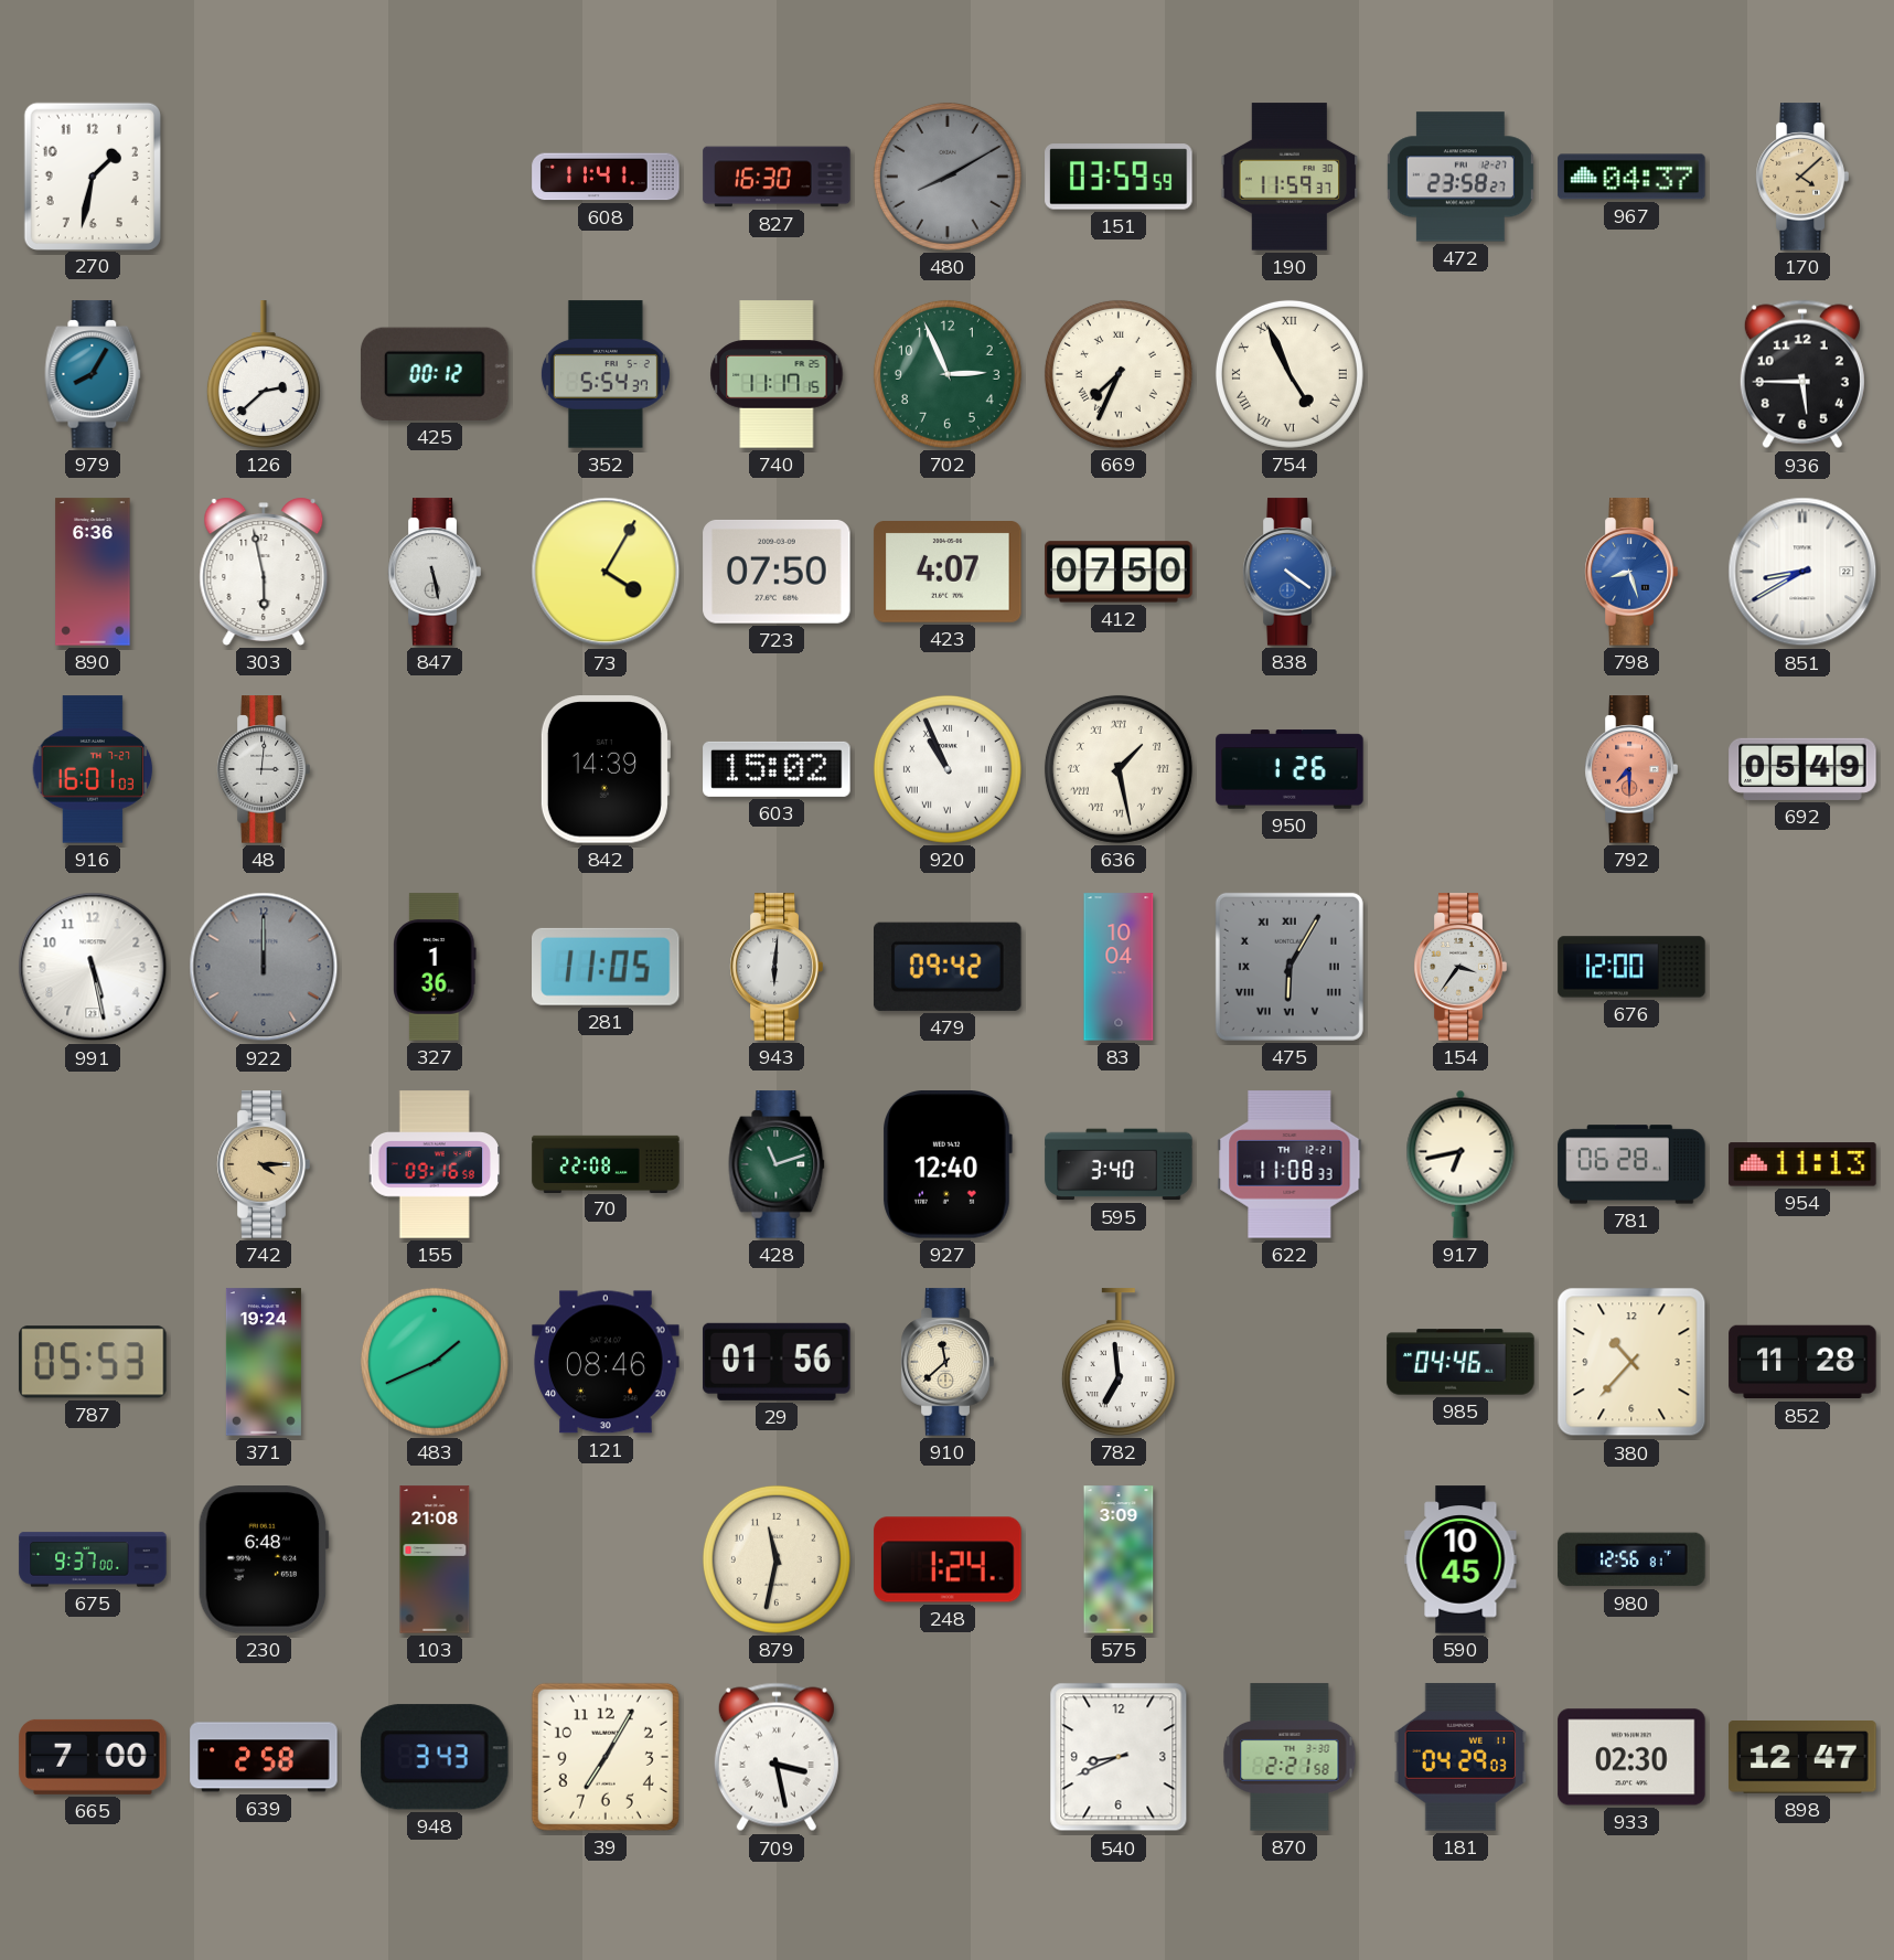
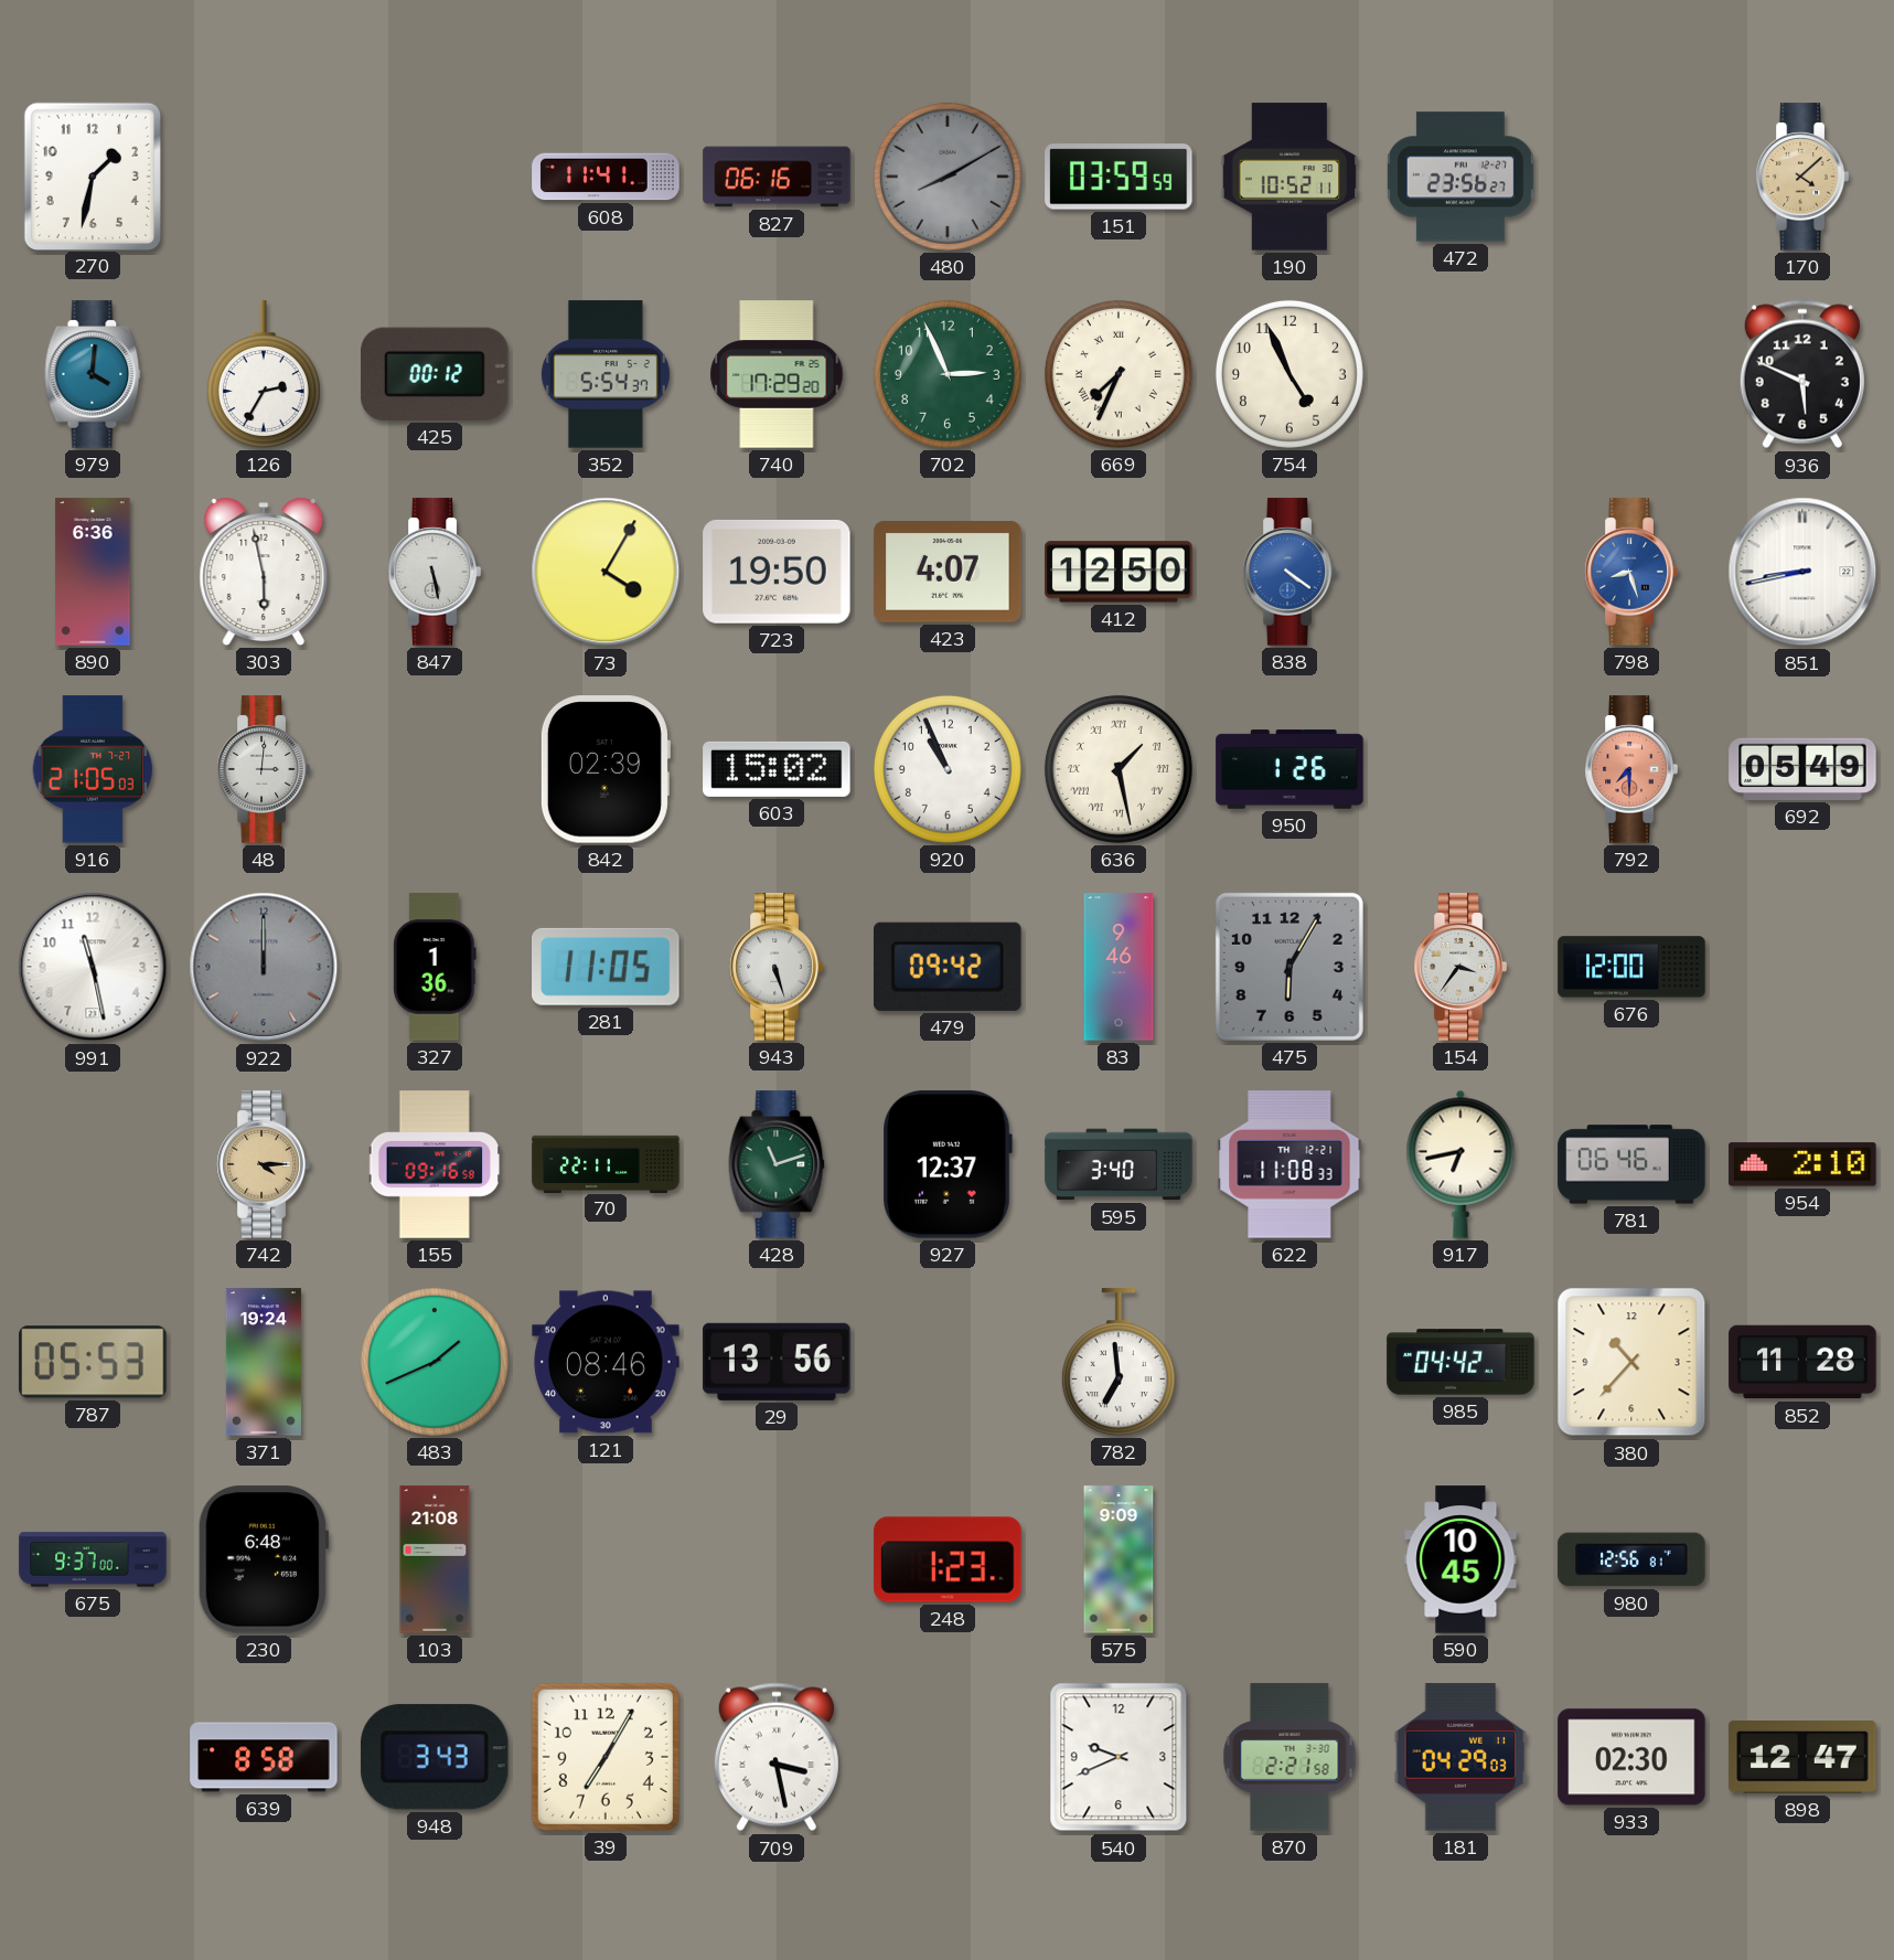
827: 16:30 -> 06:16 (777, 177)
190: 11:59 -> 10:52 (1290, 177)
472: 23:58 -> 23:56 (1460, 177)
967: 04:37 -> none (1631, 177)
979: 8:05 -> 4:01 (93, 374)
126: 2:38 -> 2:35 (264, 374)
740: 11:17 -> 17:29 (777, 374)
754 numerals: Roman -> Arabic (1290, 374)
936: 5:45 -> 5:49 (1802, 374)
723: 07:50 -> 19:50 (777, 572)
412: 07:50 -> 12:50 (1119, 572)
851: 8:40 -> 8:43 (1802, 572)
916: 16:01 -> 21:05 (93, 769)
842: 14:39 -> 02:39 (604, 769)
920 numerals: Roman -> Arabic (948, 769)
991: 5:28 -> 11:28 (93, 967)
943: 6:01 -> 5:27 (777, 967)
83: 10:04 -> 9:46 (1119, 967)
475 numerals: Roman -> Arabic (1290, 967)
70: 22:08 -> 22:11 (606, 1163)
927: 12:40 -> 12:37 (948, 1164)
781: 06:28 -> 06:46 (1631, 1164)
954: 11:13 -> 2:10 (1802, 1164)
29: 01:56 -> 13:56 (777, 1362)
910: 11:38 -> none (948, 1362)
985: 04:46 -> 04:42 (1460, 1362)
879: 11:32 -> none (777, 1559)
248: 1:24 -> 1:23 (948, 1559)
575: 3:09 -> 9:09 (1119, 1559)
665: 7:00 -> none (93, 1757)
639: 2:58 -> 8:58 (264, 1757)
540: 8:41 -> 9:41 (1119, 1757)
